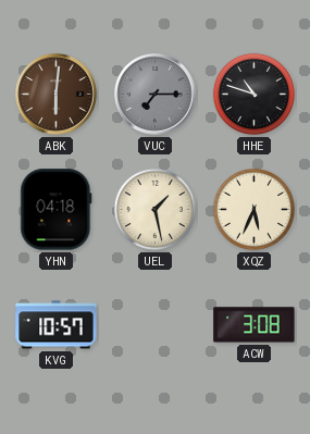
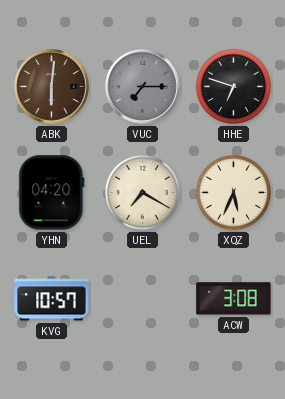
HHE: 10:48 -> 6:48 (233, 86)
YHN: 04:18 -> 04:20 (52, 193)
UEL: 1:28 -> 7:20 (142, 192)
